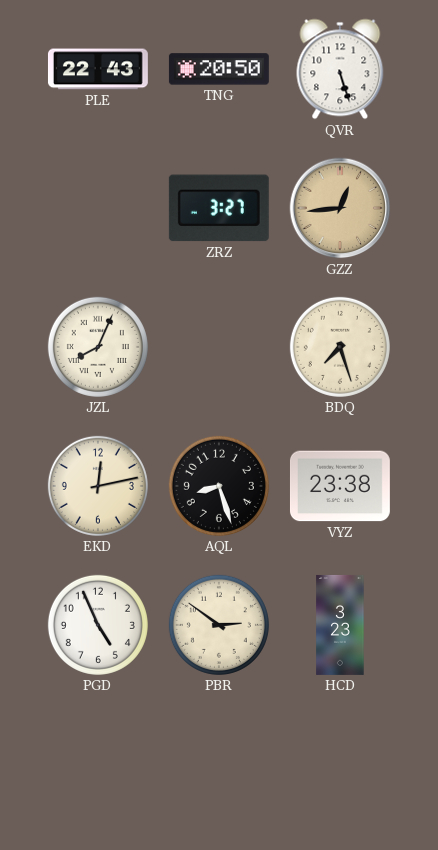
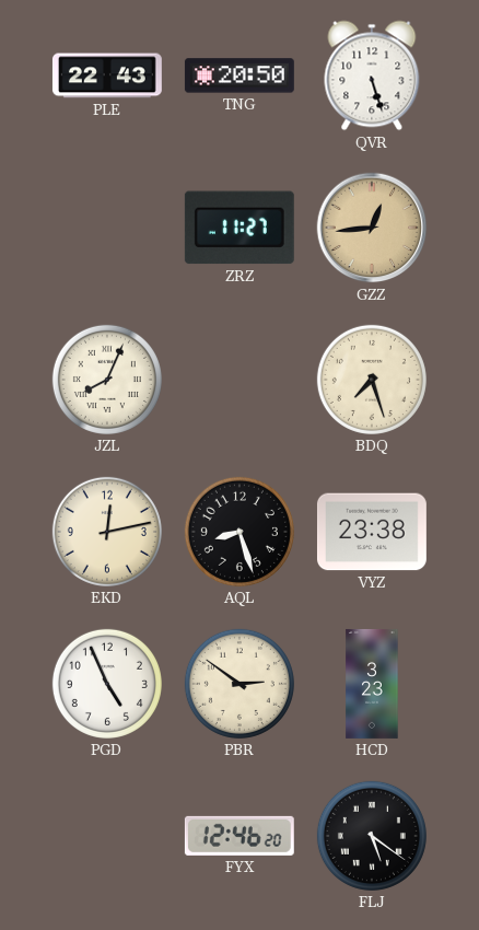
ZRZ: 3:27 -> 11:27 (240, 228)
FYX: none -> 12:46 (240, 836)
FLJ: none -> 5:21 (372, 836)
